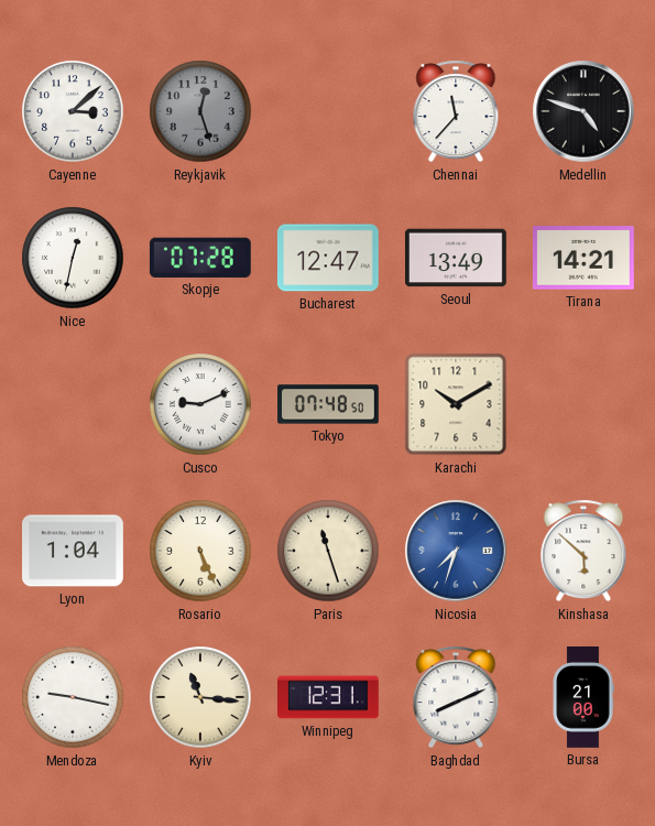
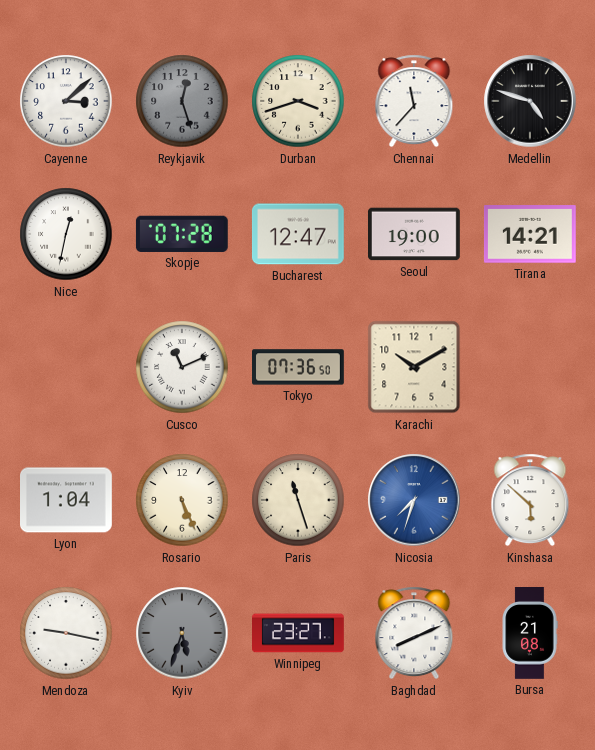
Durban: none -> 3:42 (298, 101)
Seoul: 13:49 -> 19:00 (415, 234)
Cusco: 9:11 -> 11:11 (182, 367)
Tokyo: 07:48 -> 07:36 (299, 367)
Kyiv: 11:16 -> 5:33 (182, 633)
Kyiv dial: cream -> grey (182, 633)
Winnipeg: 12:31 -> 23:27 (299, 633)
Bursa: 21:00 -> 21:08 (530, 634)
